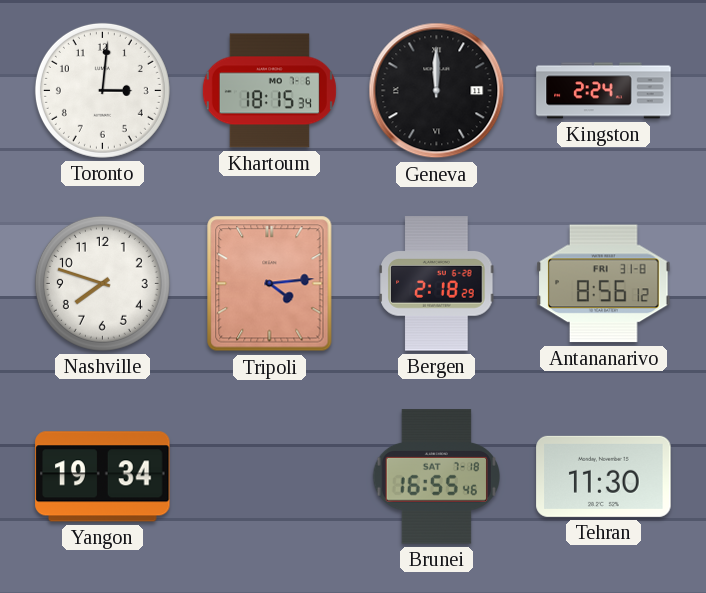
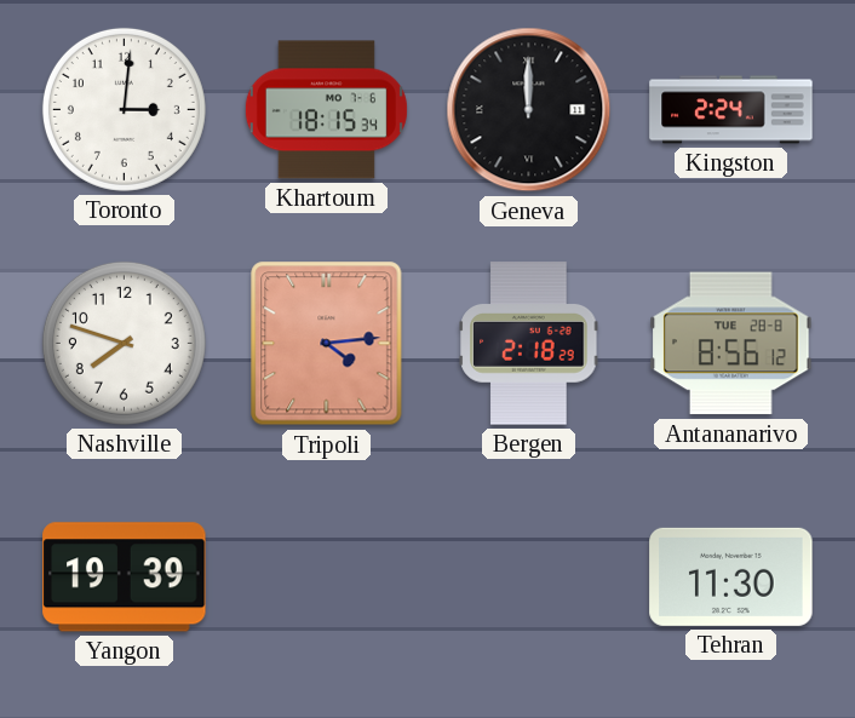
Antananarivo date: FRI 31-8 -> TUE 28-8 (731, 344)
Yangon: 19:34 -> 19:39 (125, 578)
Brunei: 16:55 -> none (436, 477)
